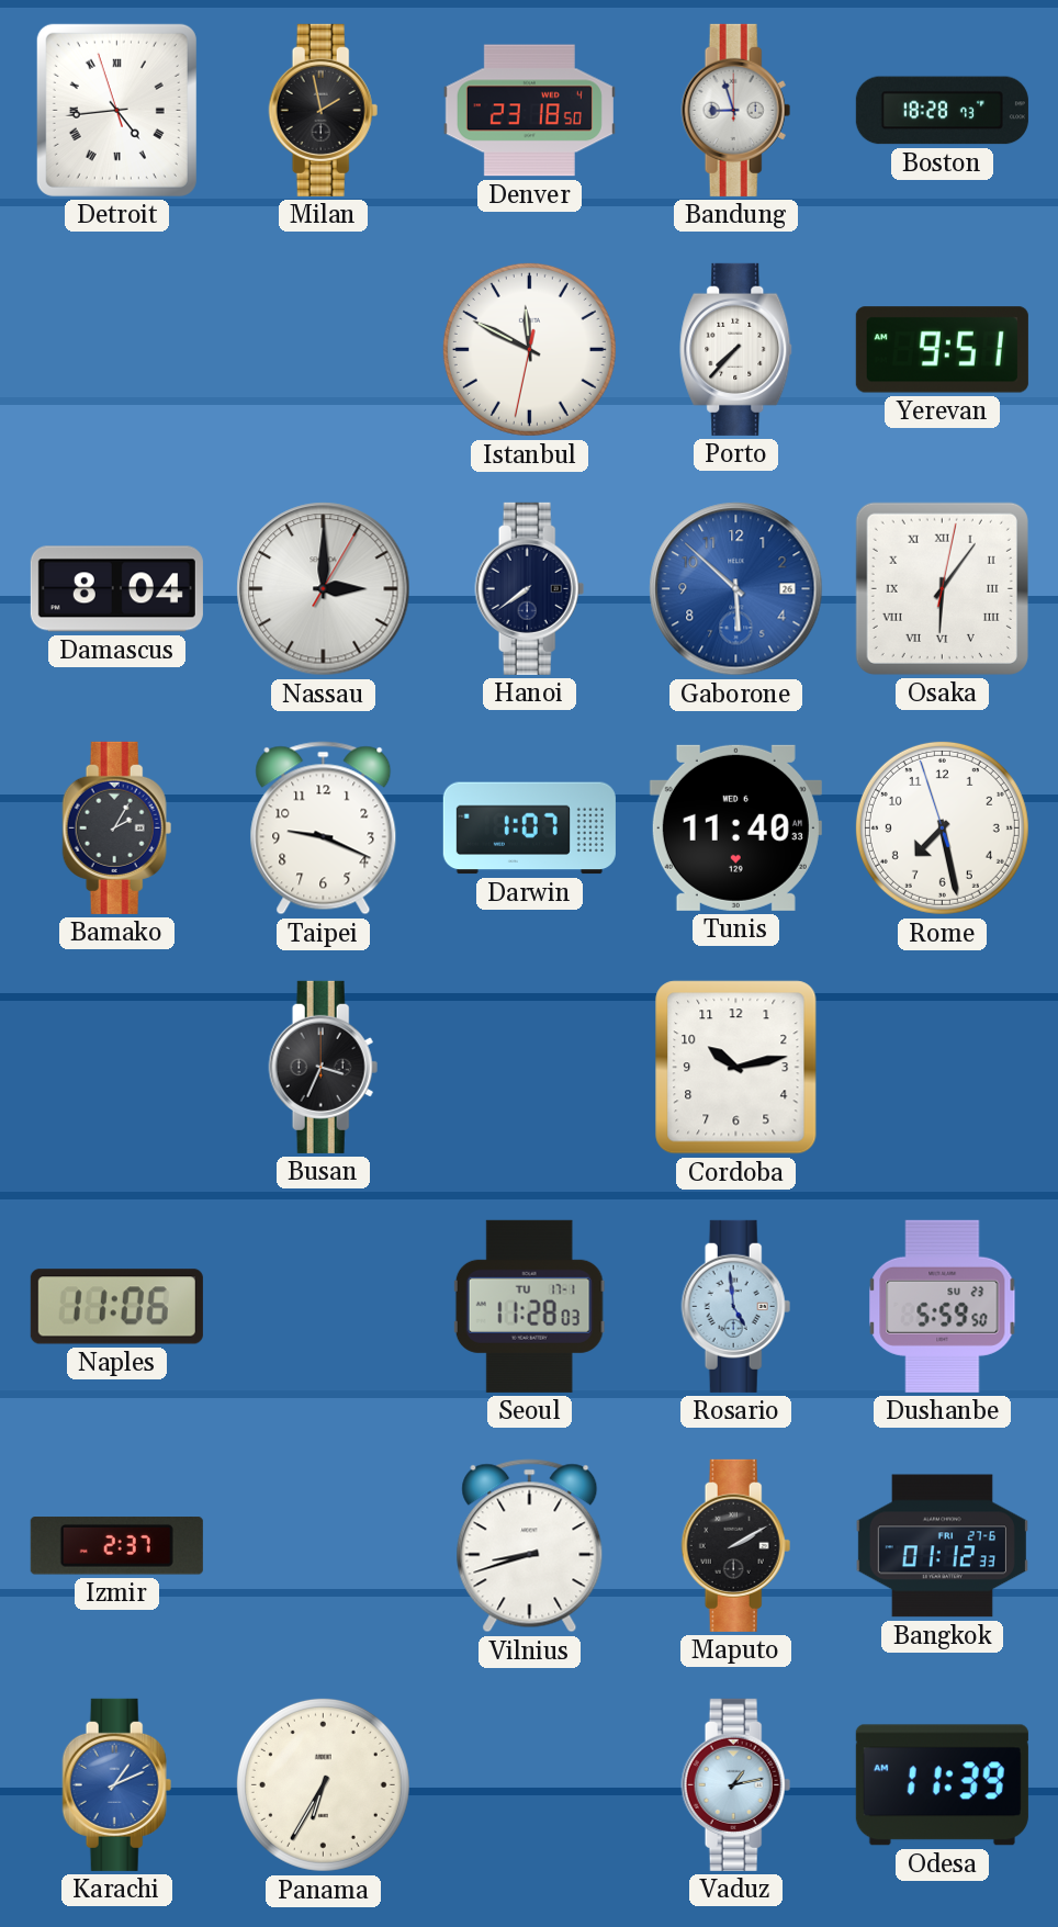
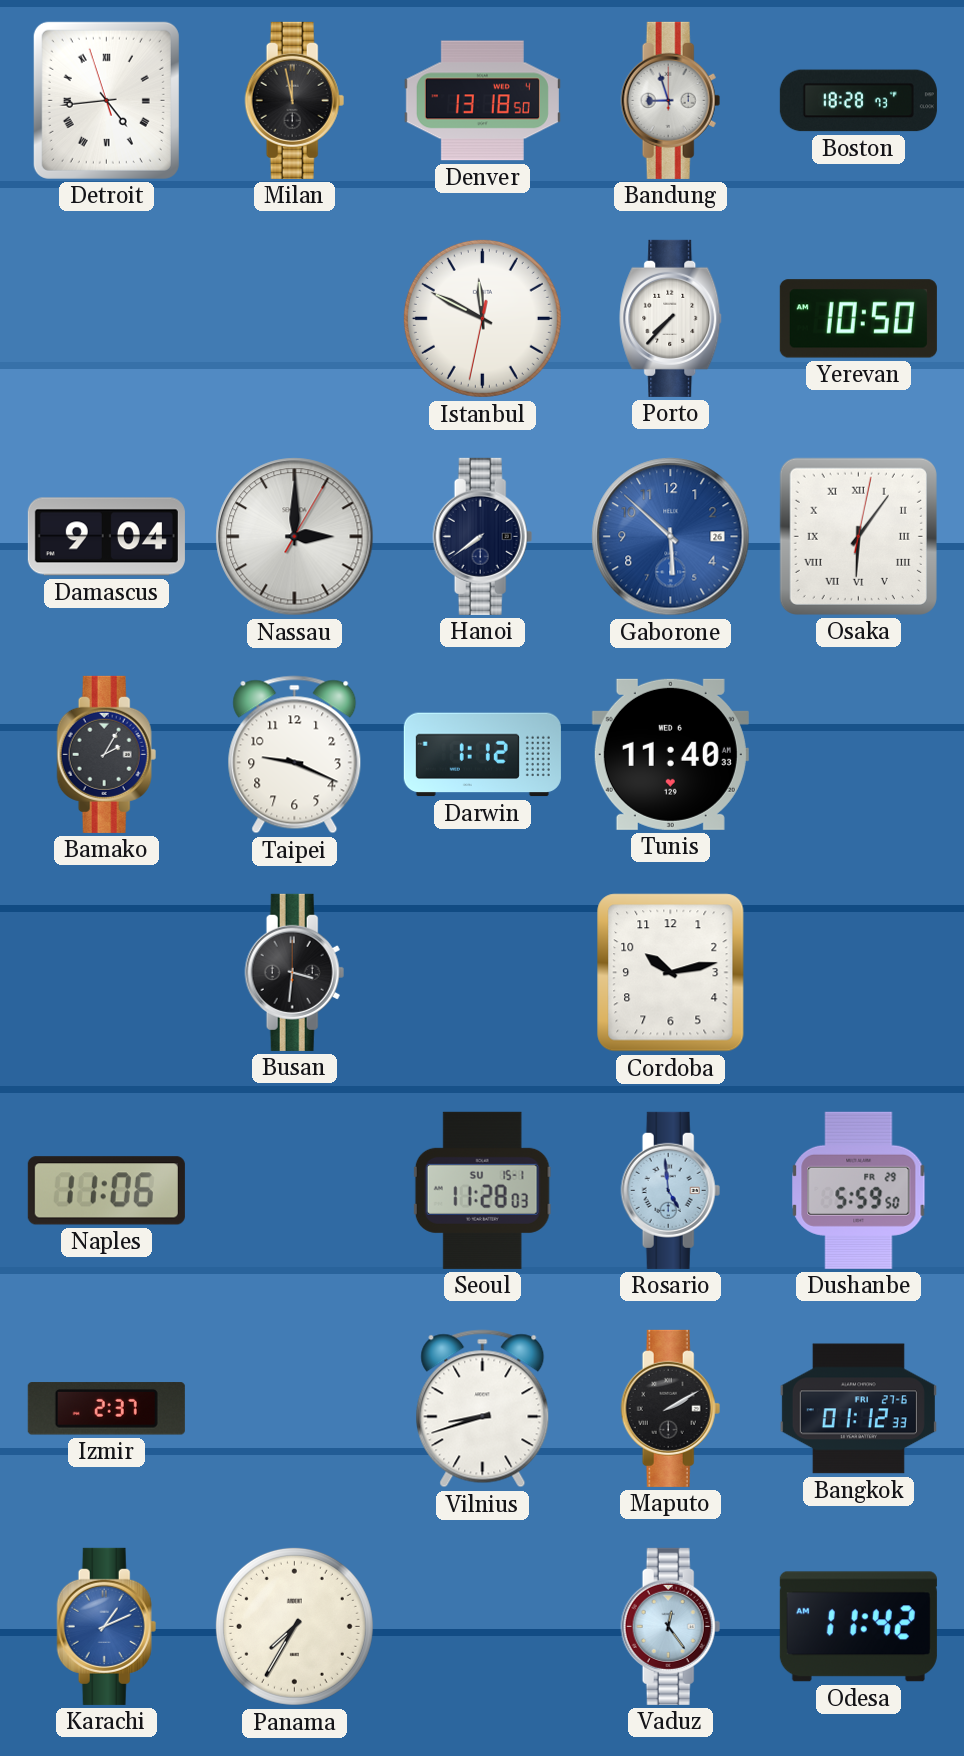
Milan: 1:58 -> 11:58 (295, 100)
Denver: 23:18 -> 13:18 (482, 101)
Yerevan: 9:51 -> 10:50 (858, 319)
Damascus: 8:04 -> 9:04 (106, 537)
Darwin: 1:07 -> 1:12 (482, 755)
Rome: 7:27 -> none (942, 827)
Busan: 3:34 -> 3:31 (295, 972)
Seoul date: TU 17-1 -> SU 15-1 (482, 1190)
Dushanbe date: SU 23 -> FR 29 (859, 1190)
Panama: 6:35 -> 7:35 (294, 1626)
Vaduz: 1:13 -> 12:24 (671, 1626)
Odesa: 11:39 -> 11:42 (858, 1627)
